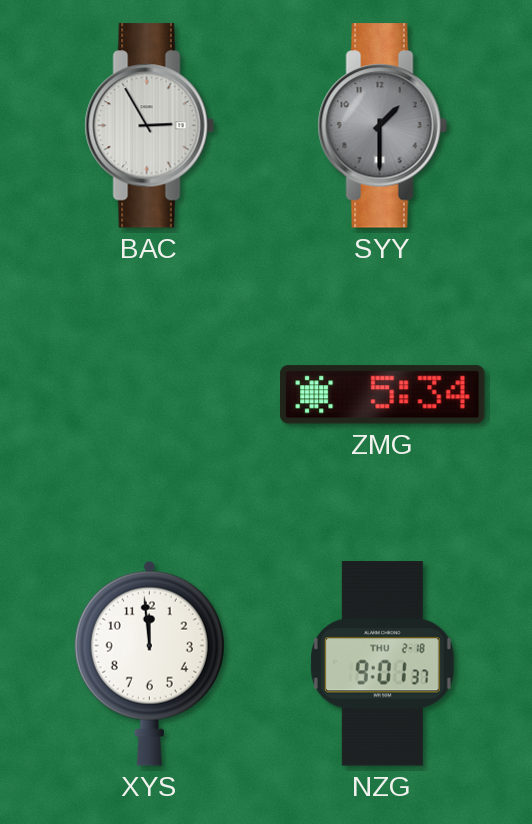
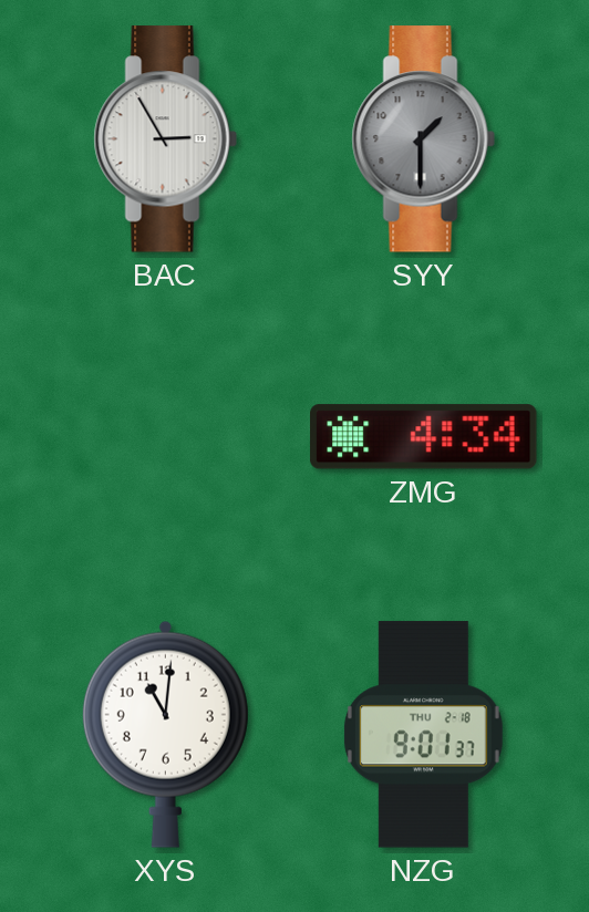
ZMG: 5:34 -> 4:34 (424, 437)
XYS: 11:59 -> 11:01 (165, 734)
